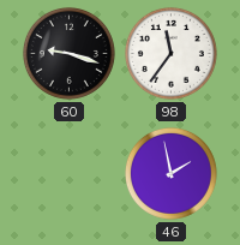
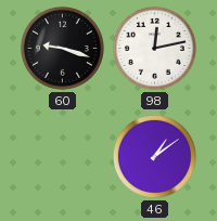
98: 11:36 -> 12:13 (154, 48)
46: 1:58 -> 1:09 (154, 156)
